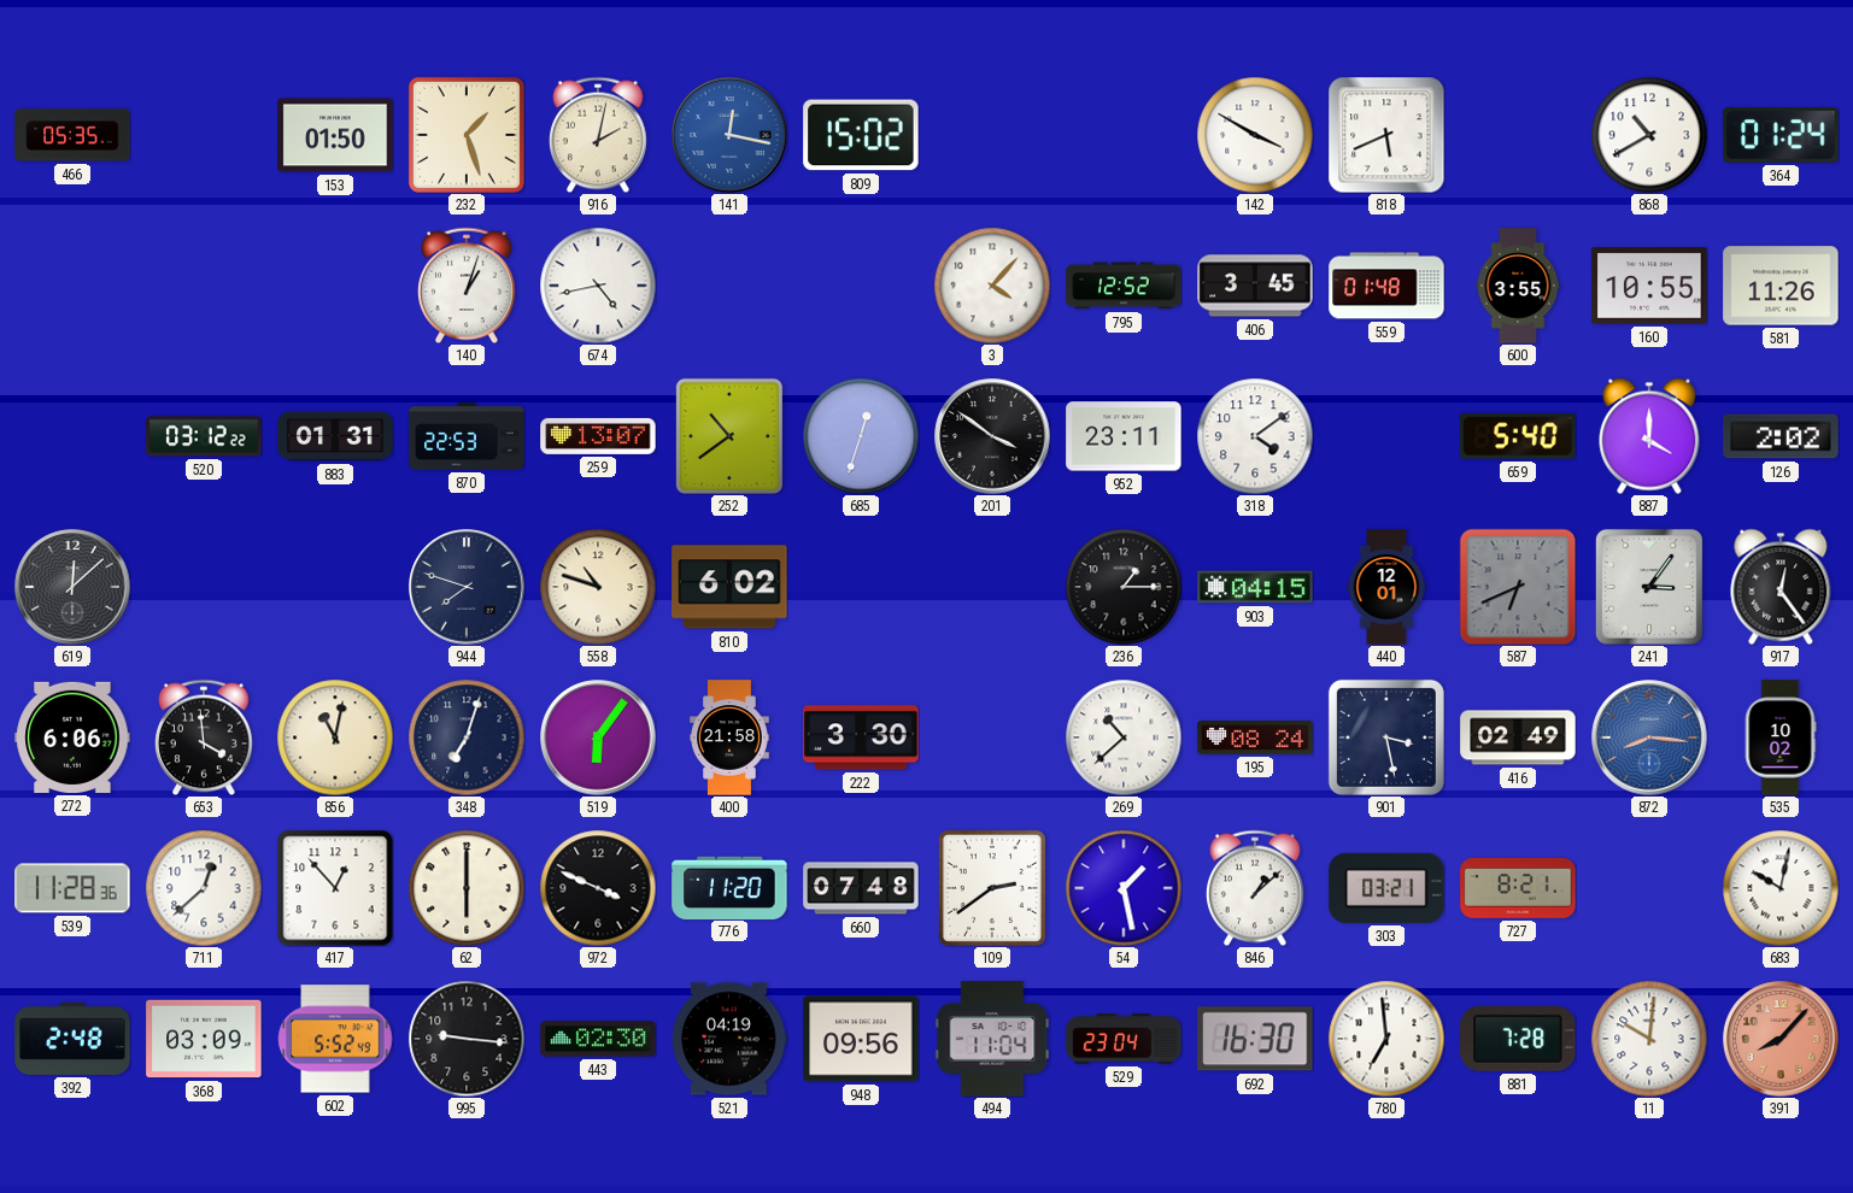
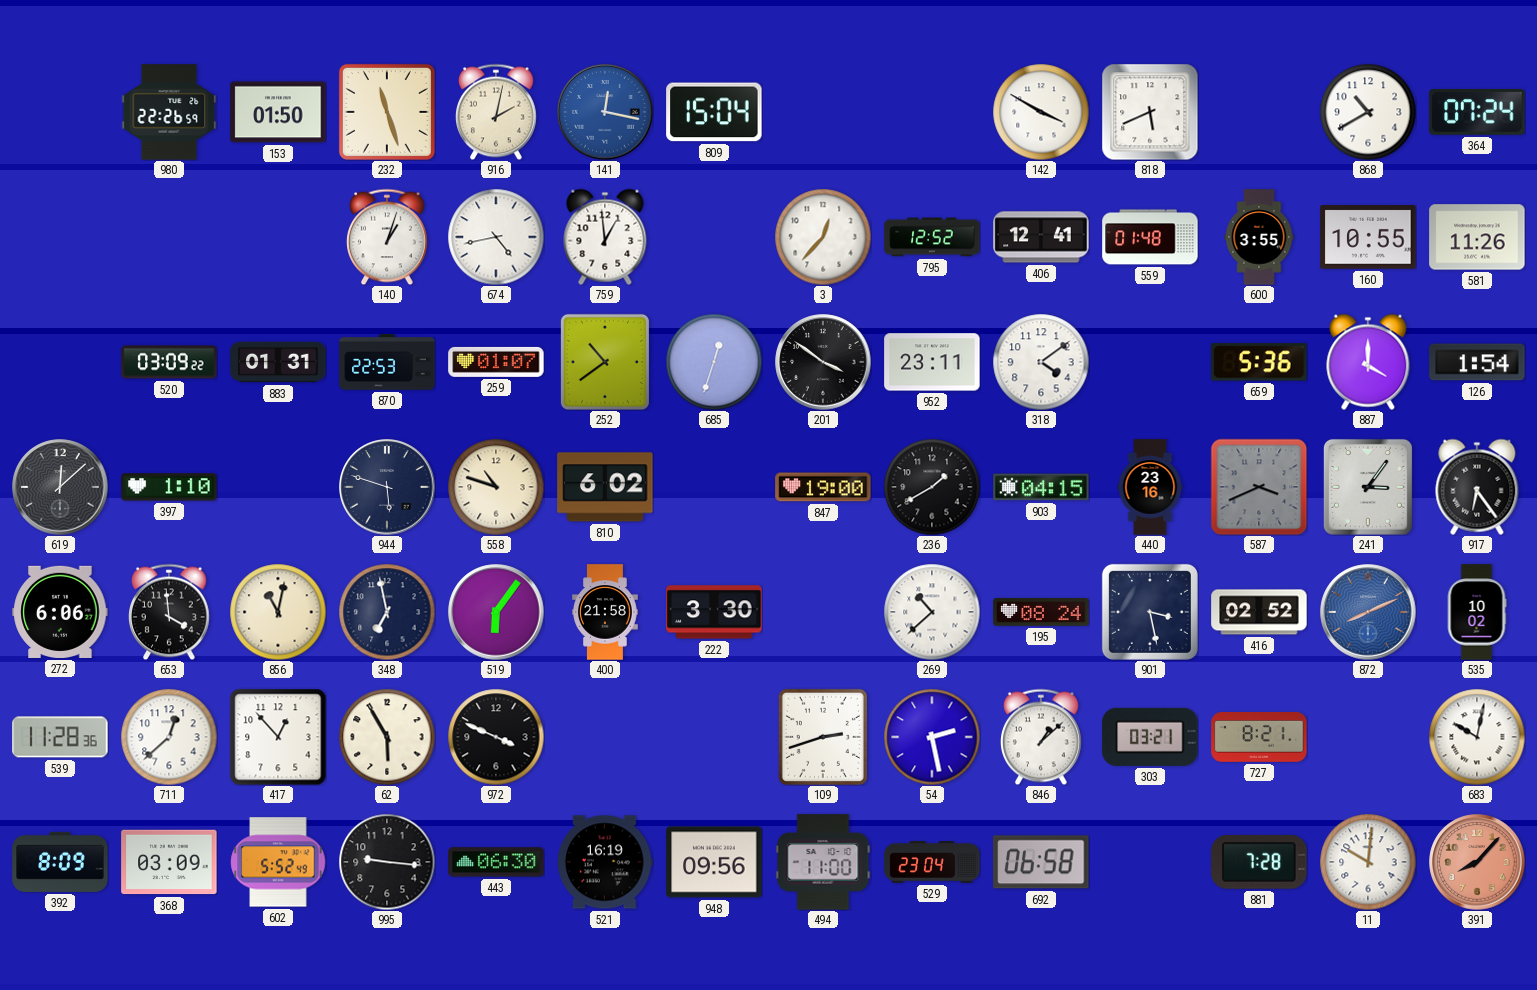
466: 05:35 -> none (72, 135)
980: none -> 22:26 (169, 112)
232: 1:27 -> 11:27 (387, 112)
809: 15:02 -> 15:04 (714, 112)
364: 01:24 -> 07:24 (1477, 112)
759: none -> 12:59 (605, 237)
3: 4:07 -> 12:37 (823, 237)
406: 3:45 -> 12:41 (1041, 237)
520: 03:12 -> 03:09 (169, 362)
259: 13:07 -> 01:07 (496, 362)
659: 5:40 -> 5:36 (1259, 362)
126: 2:02 -> 1:54 (1477, 362)
397: none -> 1:10 (169, 487)
944: 7:48 -> 5:48 (387, 487)
847: none -> 19:00 (823, 487)
236: 1:15 -> 1:40 (932, 487)
440: 12:01 -> 23:16 (1150, 487)
587: 6:41 -> 3:41 (1259, 487)
917: 12:24 -> 6:24 (1477, 487)
348: 7:03 -> 6:58 (387, 612)
416: 02:49 -> 02:52 (1259, 612)
872: 8:16 -> 8:11 (1368, 612)
62: 6:00 -> 5:55 (387, 737)
776: 11:20 -> none (729, 887)
660: 07:48 -> none (861, 888)
109: 2:39 -> 2:42 (823, 737)
54: 1:28 -> 2:28 (932, 737)
392: 2:48 -> 8:09 (60, 862)
443: 02:30 -> 06:30 (496, 862)
521: 04:19 -> 16:19 (605, 862)
494: 11:04 -> 11:00 (823, 862)
692: 16:30 -> 06:58 (1041, 862)
780: 6:59 -> none (1386, 1039)
